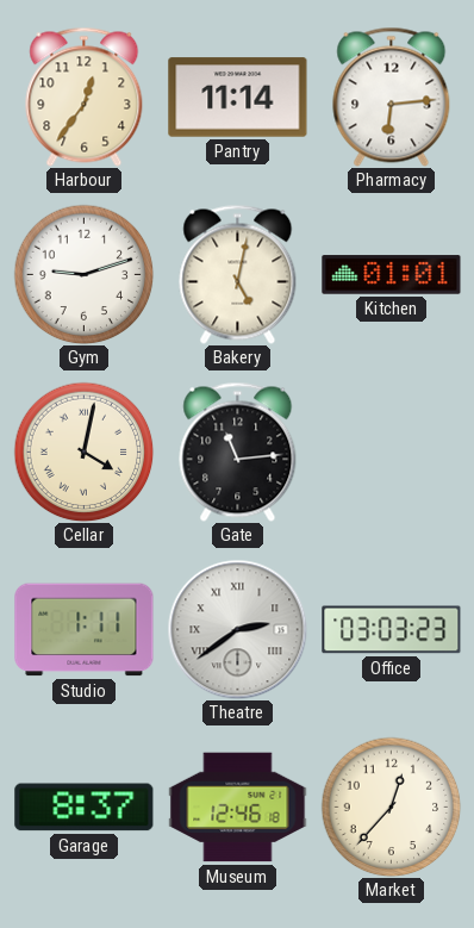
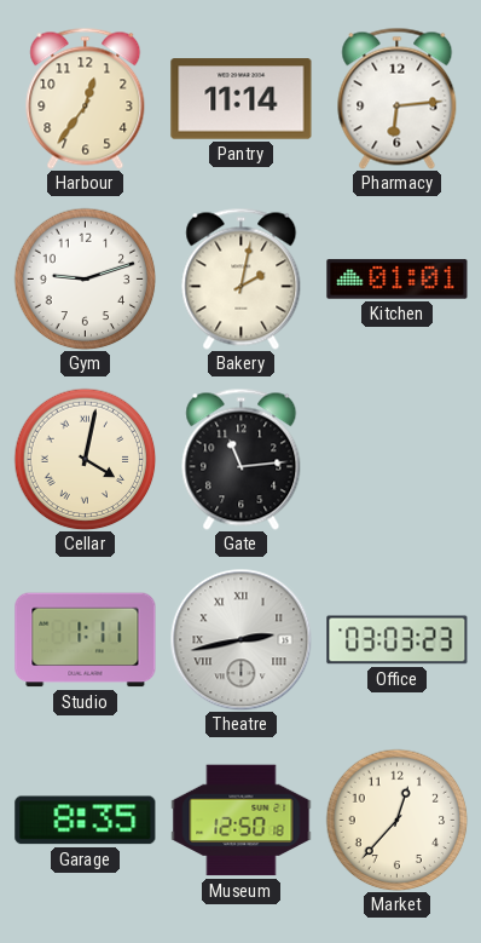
Bakery: 5:02 -> 2:02 (242, 278)
Theatre: 2:39 -> 2:43 (240, 639)
Garage: 8:37 -> 8:35 (86, 821)
Museum: 12:46 -> 12:50 (242, 821)
